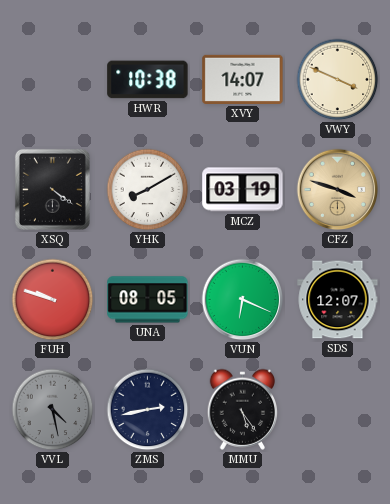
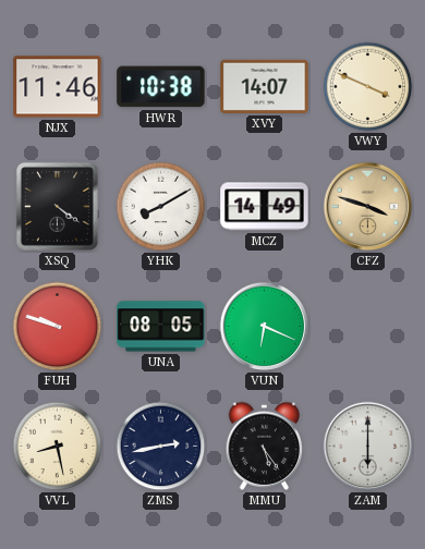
NJX: none -> 11:46 (58, 87)
MCZ: 03:19 -> 14:49 (265, 207)
SDS: 12:07 -> none (338, 300)
VVL: 4:28 -> 8:28 (58, 447)
VVL dial: grey -> cream (58, 447)
ZAM: none -> 6:00 (368, 447)
